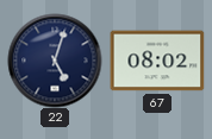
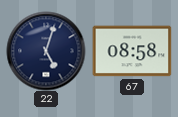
67: 08:02 -> 08:58 (132, 51)
